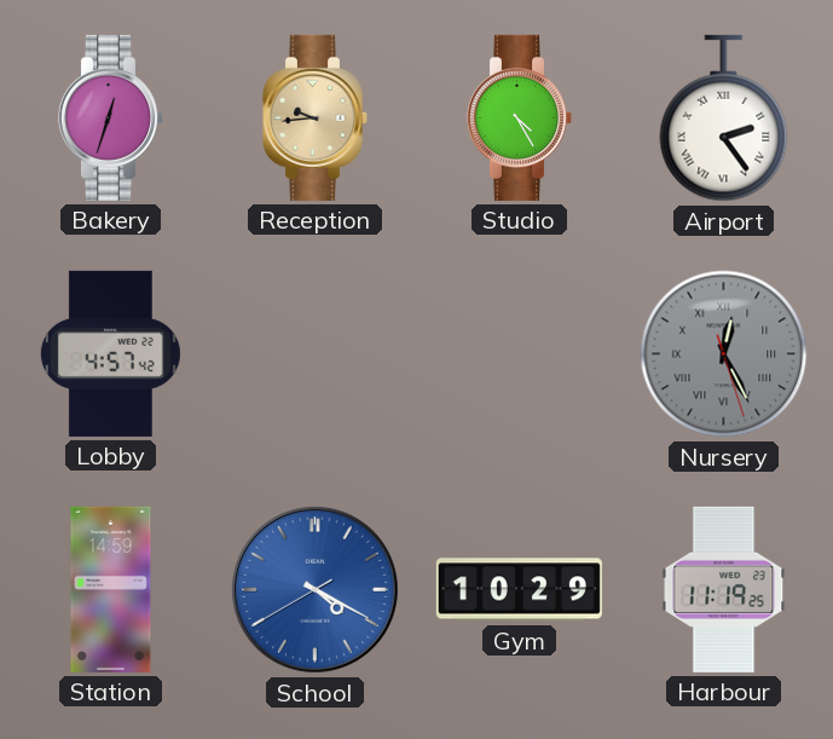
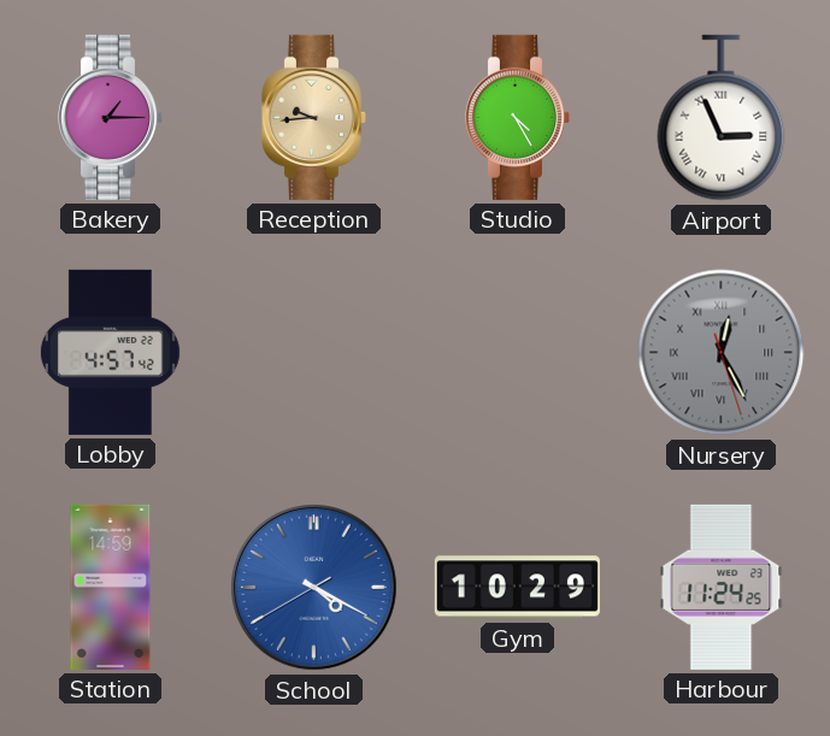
Bakery: 12:33 -> 1:15 (111, 117)
Airport: 2:24 -> 2:56 (722, 118)
Harbour: 11:19 -> 11:24 (722, 587)
